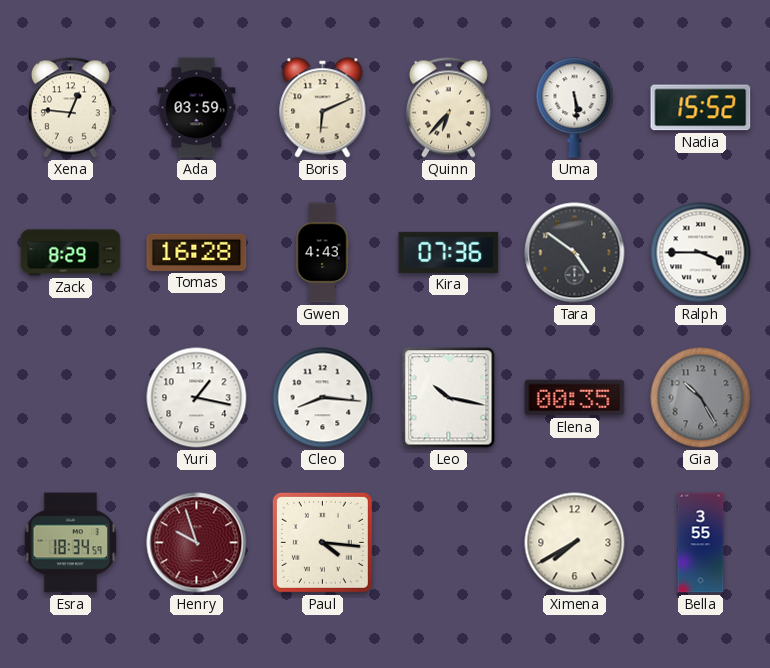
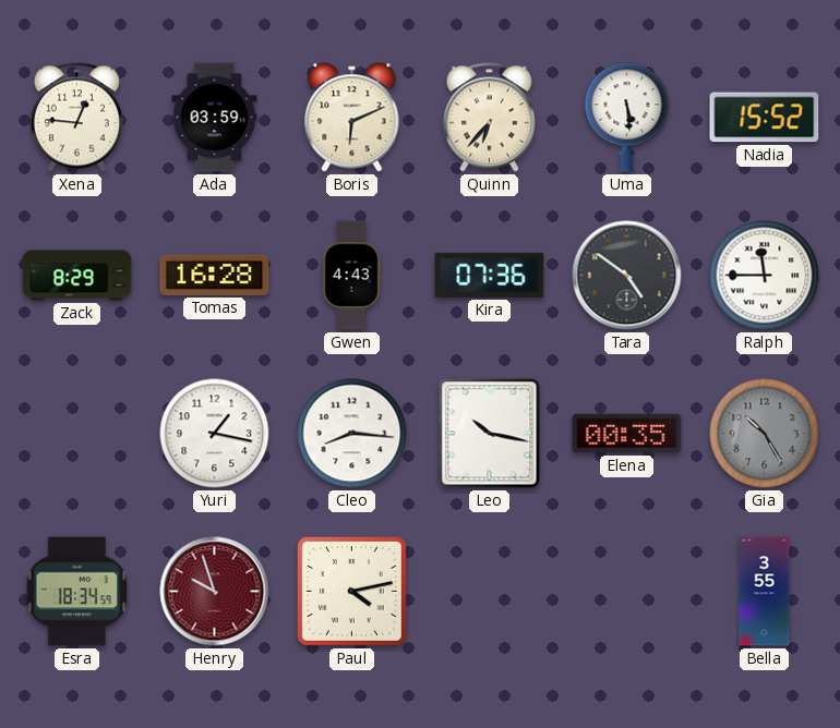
Ralph: 3:45 -> 11:45 (765, 276)
Paul: 4:16 -> 4:13 (351, 591)
Ximena: 7:40 -> none (575, 543)
